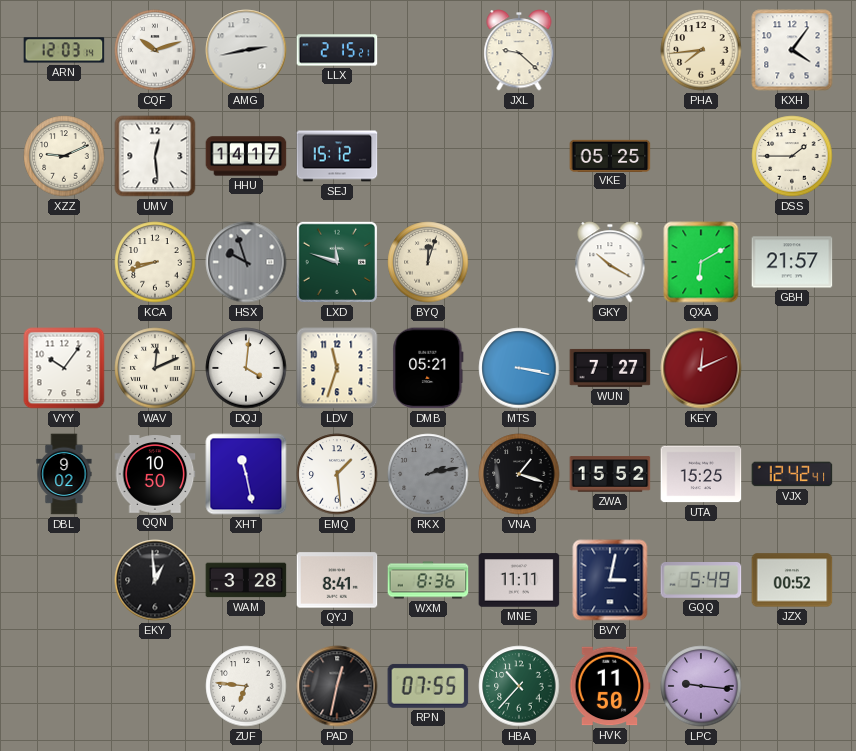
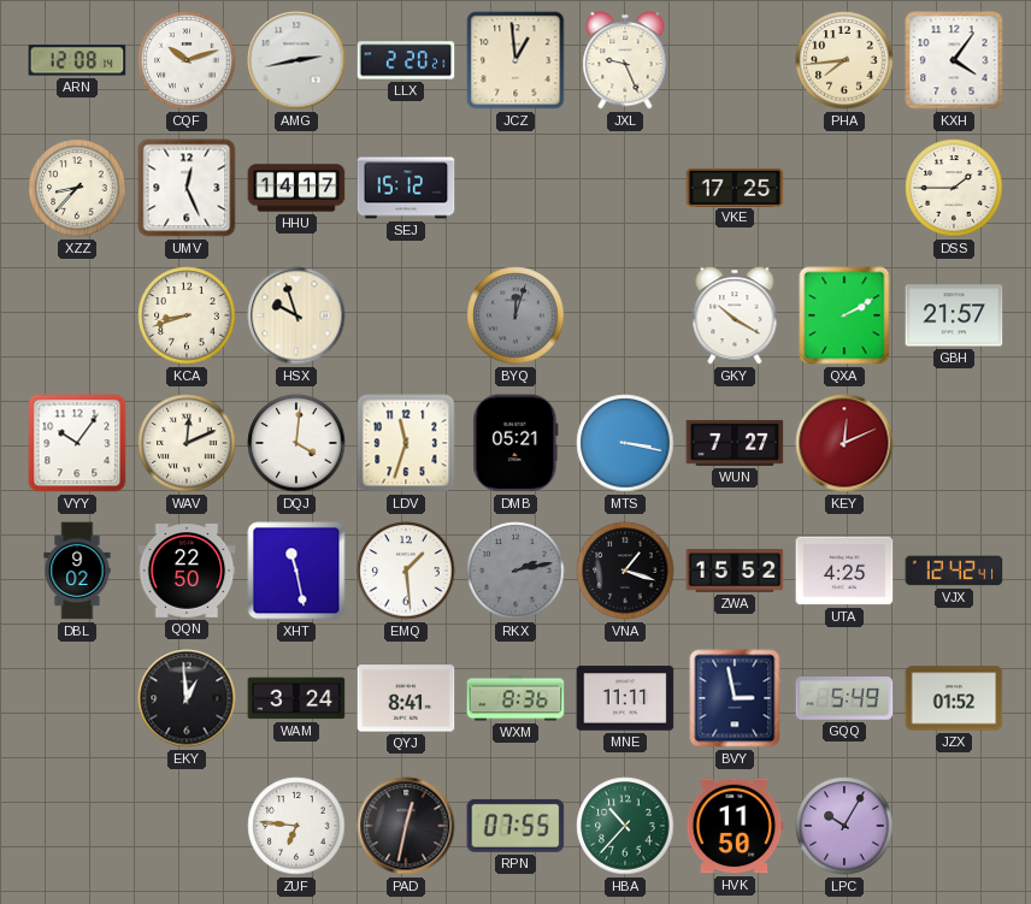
ARN: 12:03 -> 12:08 (77, 60)
LLX: 2:15 -> 2:20 (406, 60)
JCZ: none -> 12:59 (515, 60)
JXL: 9:22 -> 9:26 (625, 60)
XZZ: 9:11 -> 8:37 (77, 188)
UMV: 12:29 -> 12:26 (187, 188)
VKE: 05:25 -> 17:25 (735, 187)
HSX dial: grey -> cream (296, 315)
LXD: 11:48 -> none (337, 262)
BYQ dial: cream -> grey (515, 315)
QXA: 6:10 -> 2:10 (844, 315)
QQN: 10:50 -> 22:50 (187, 571)
UTA: 15:25 -> 4:25 (844, 571)
WAM: 3:28 -> 3:24 (296, 698)
BVY: 3:02 -> 2:58 (735, 698)
JZX: 00:52 -> 01:52 (954, 698)
LPC: 9:16 -> 10:05 (844, 826)
